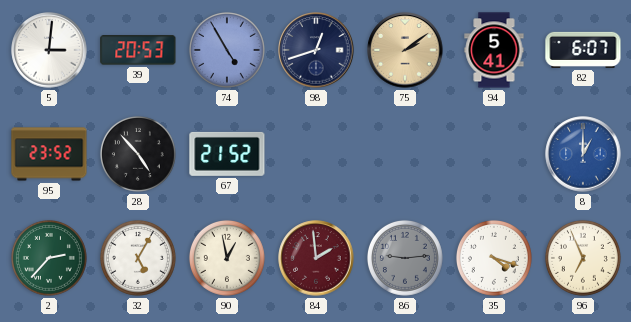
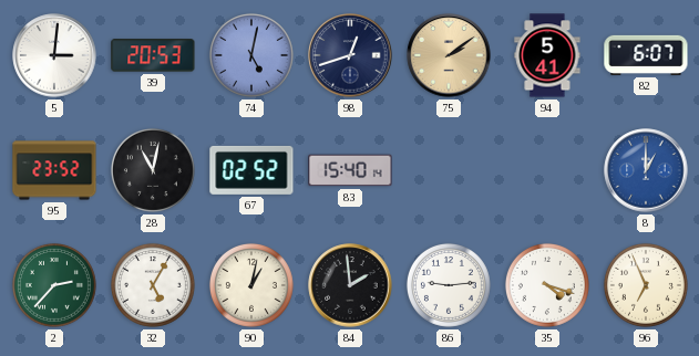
74: 4:55 -> 5:02 (251, 55)
28: 4:53 -> 11:02 (153, 170)
67: 21:52 -> 02:52 (251, 170)
83: none -> 15:40 (350, 170)
90: 12:58 -> 1:02 (251, 285)
84 dial: burgundy -> black (350, 285)
86 dial: grey -> white (449, 285)
